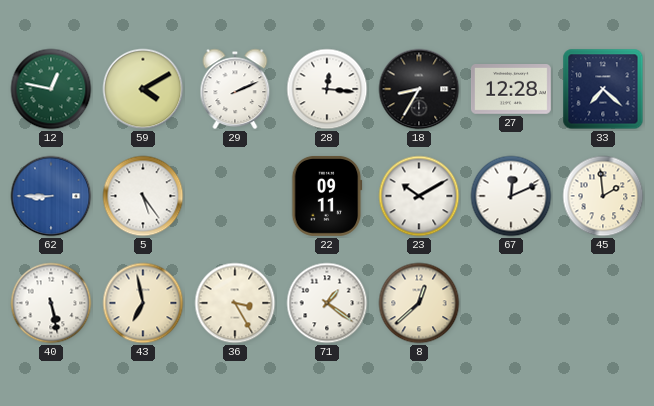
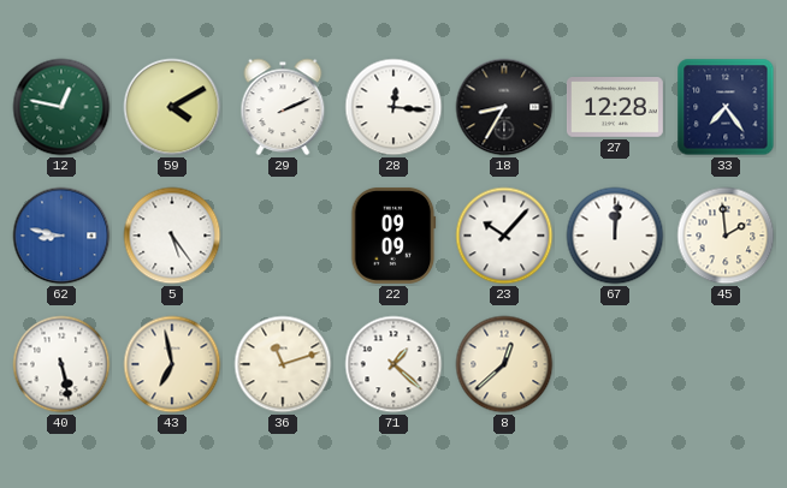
33: 7:22 -> 7:24 (726, 107)
62: 8:45 -> 8:47 (61, 236)
22: 09:11 -> 09:09 (393, 236)
23: 10:10 -> 10:07 (504, 236)
67: 12:11 -> 12:01 (615, 236)
36: 3:25 -> 11:12 (283, 364)
71: 1:21 -> 1:22 (393, 364)
